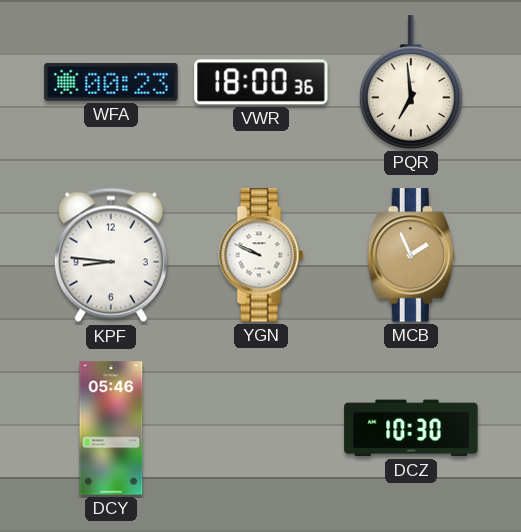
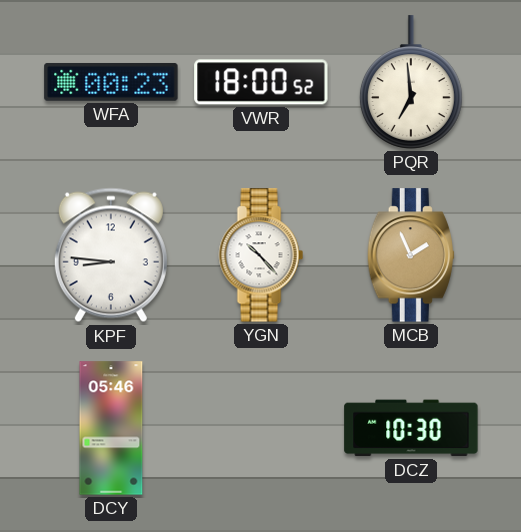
VWR: 18:00:36 -> 18:00:52 (261, 82)
YGN: 9:49 -> 10:23 (261, 255)
